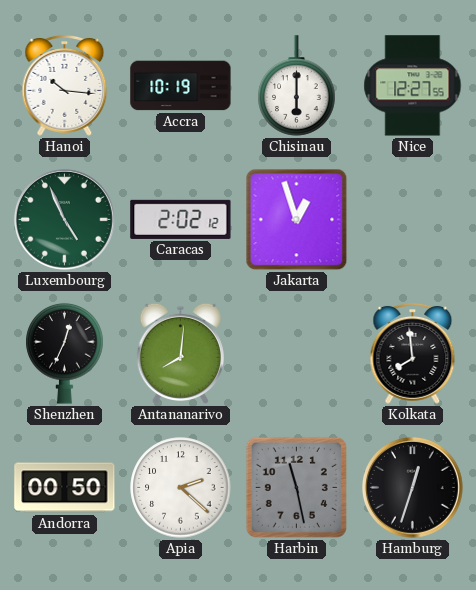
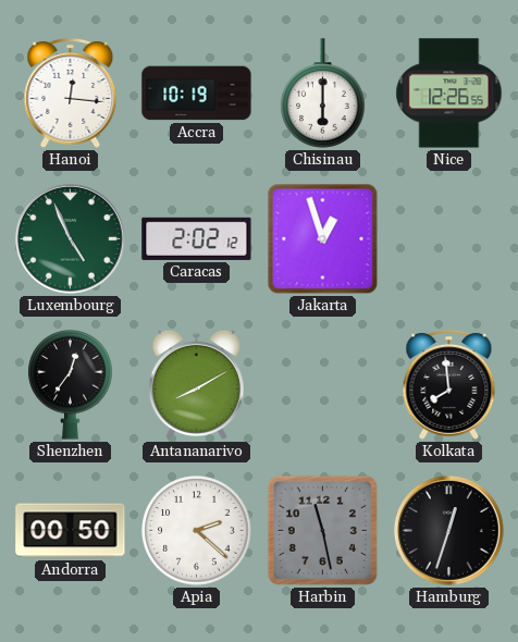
Hanoi: 10:16 -> 12:16 (71, 92)
Nice: 12:27 -> 12:26 (449, 94)
Shenzhen: 12:34 -> 12:36 (71, 384)
Antananarivo: 8:01 -> 8:10 (196, 385)
